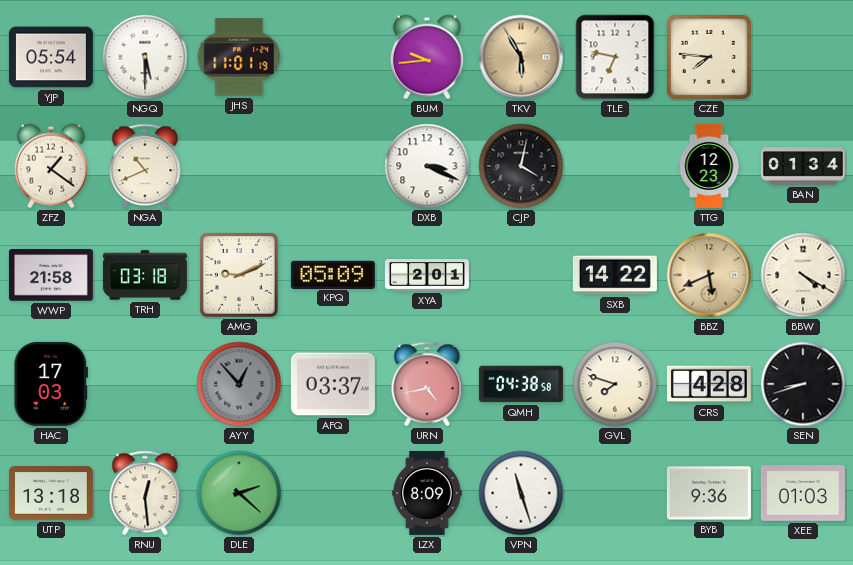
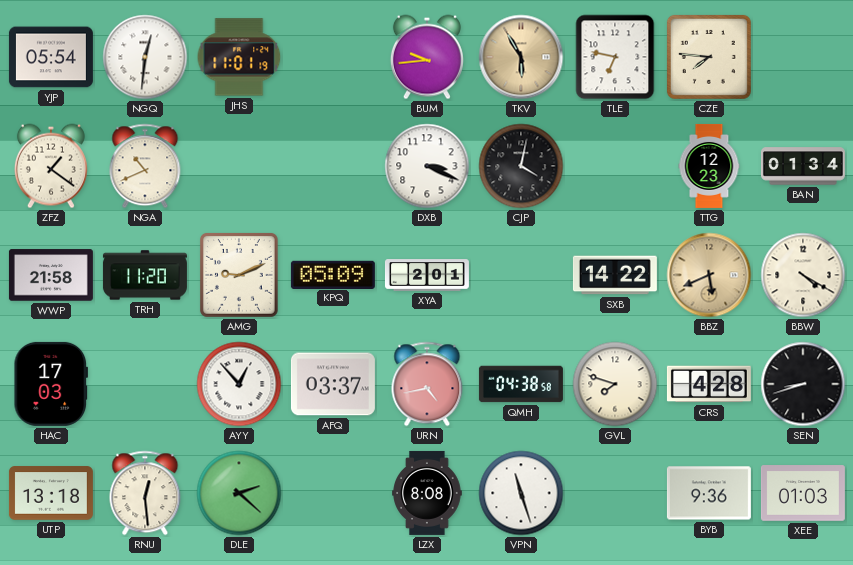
NGQ: 5:30 -> 12:31 (145, 57)
TRH: 03:18 -> 11:20 (145, 275)
AYY dial: grey -> white (239, 384)
LZX: 8:09 -> 8:08 (427, 493)
